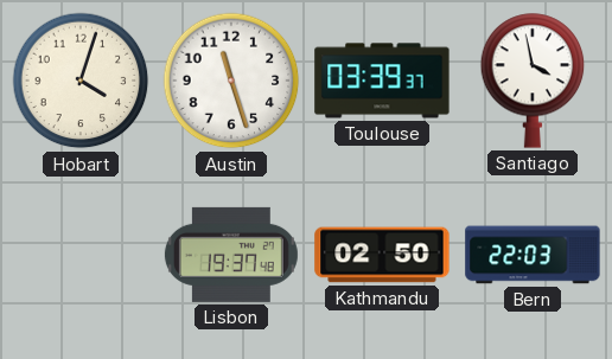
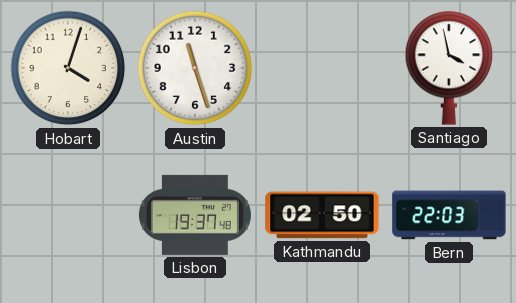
Toulouse: 03:39 -> none (382, 81)
